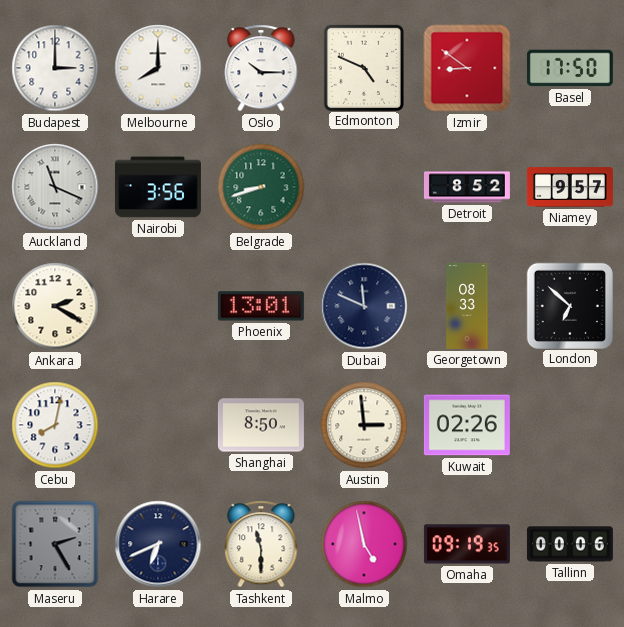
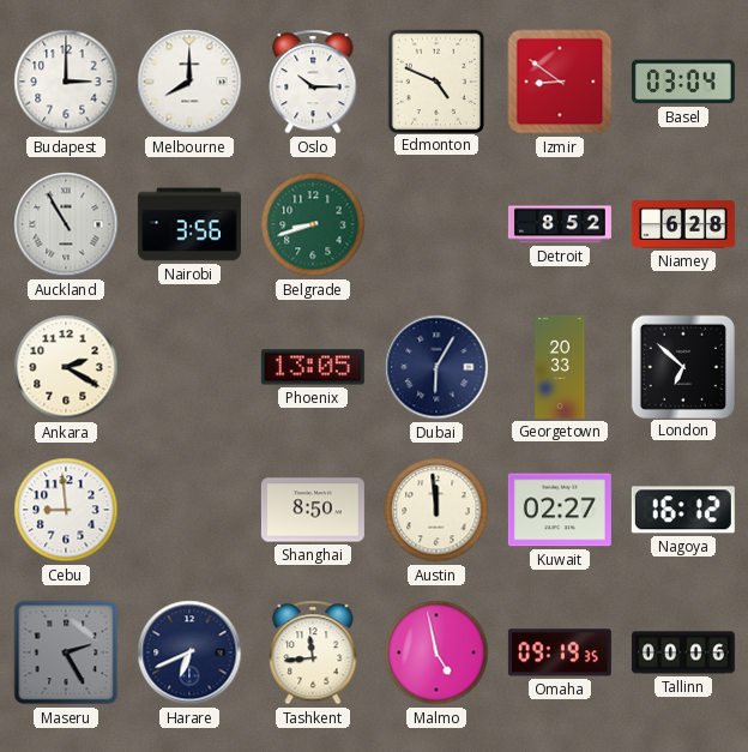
Basel: 17:50 -> 03:04 (683, 82)
Auckland: 11:19 -> 10:55 (66, 224)
Niamey: 9:57 -> 6:28 (683, 224)
Phoenix: 13:01 -> 13:05 (313, 367)
Dubai: 11:49 -> 6:05 (436, 367)
Georgetown: 08:33 -> 20:33 (560, 367)
Cebu: 8:02 -> 8:59 (66, 510)
Austin: 2:59 -> 11:59 (436, 510)
Kuwait: 02:26 -> 02:27 (560, 510)
Nagoya: none -> 16:12 (683, 510)
Tashkent: 11:30 -> 11:44 (313, 652)
